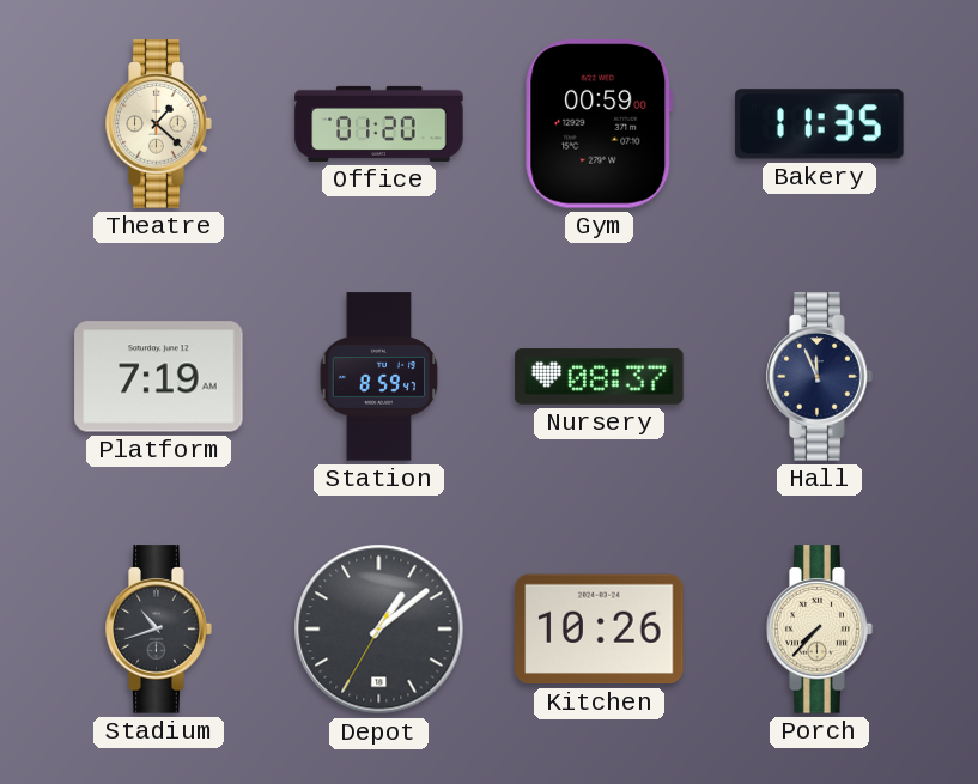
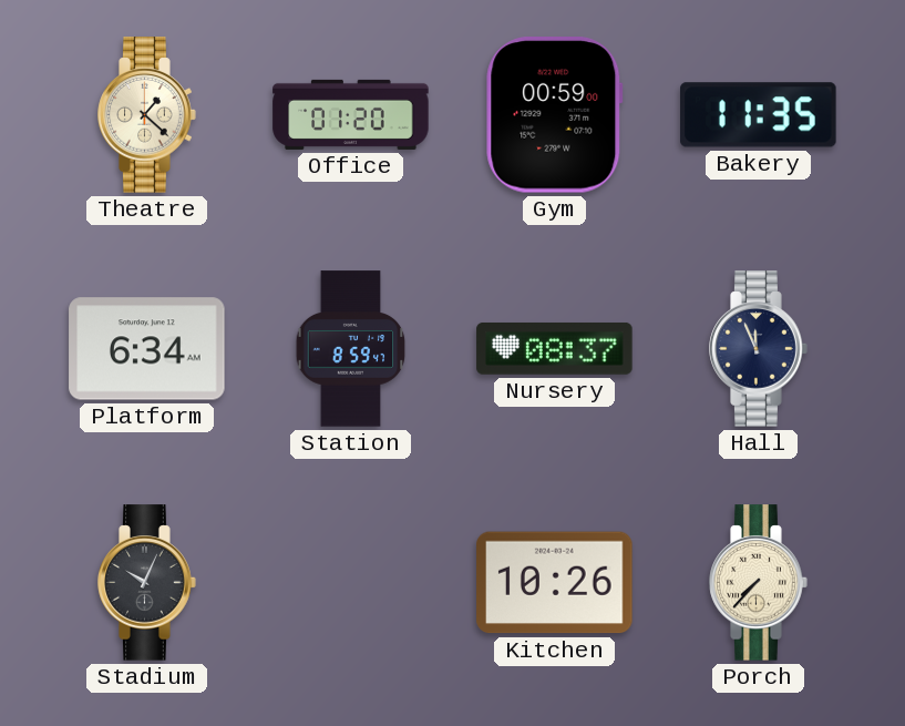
Platform: 7:19 -> 6:34 (147, 349)
Stadium: 10:42 -> 10:04 (147, 583)
Depot: 1:08 -> none (379, 630)
